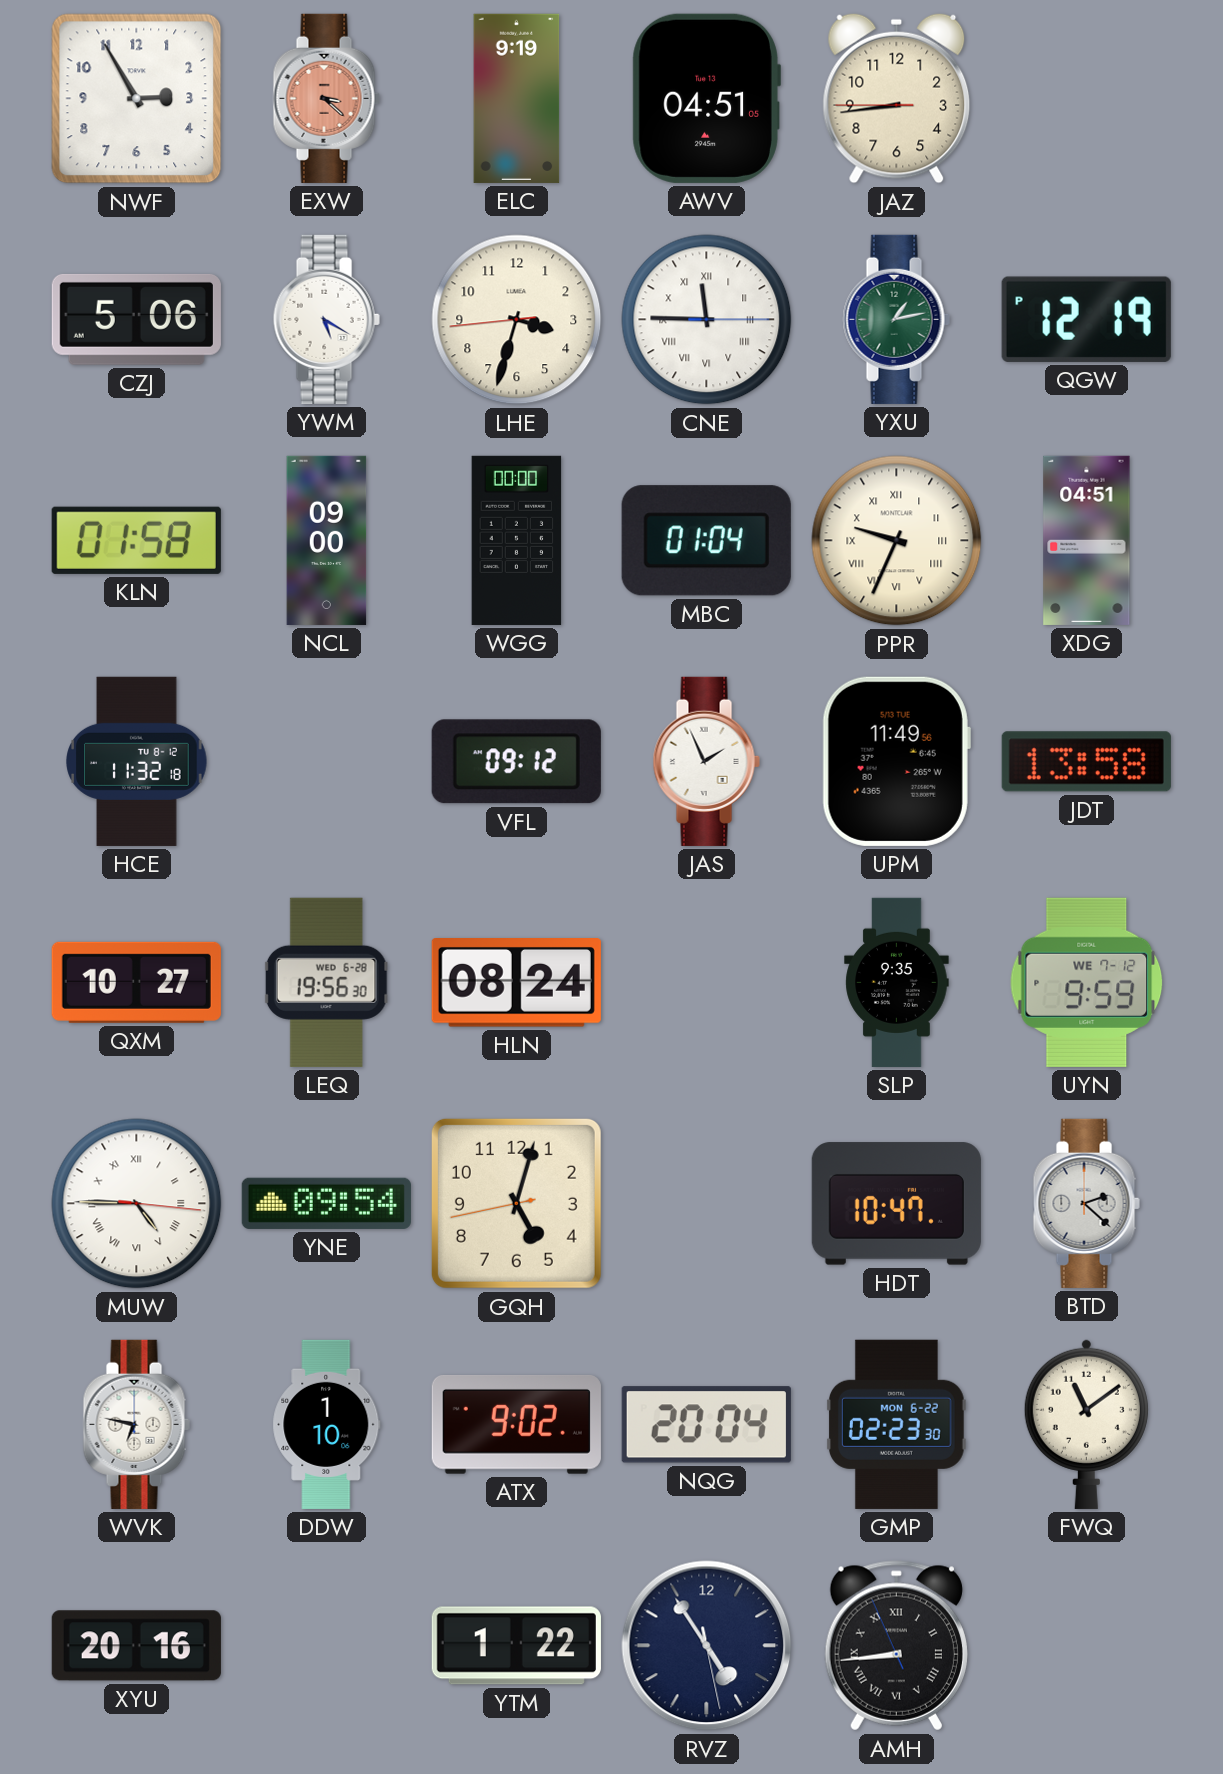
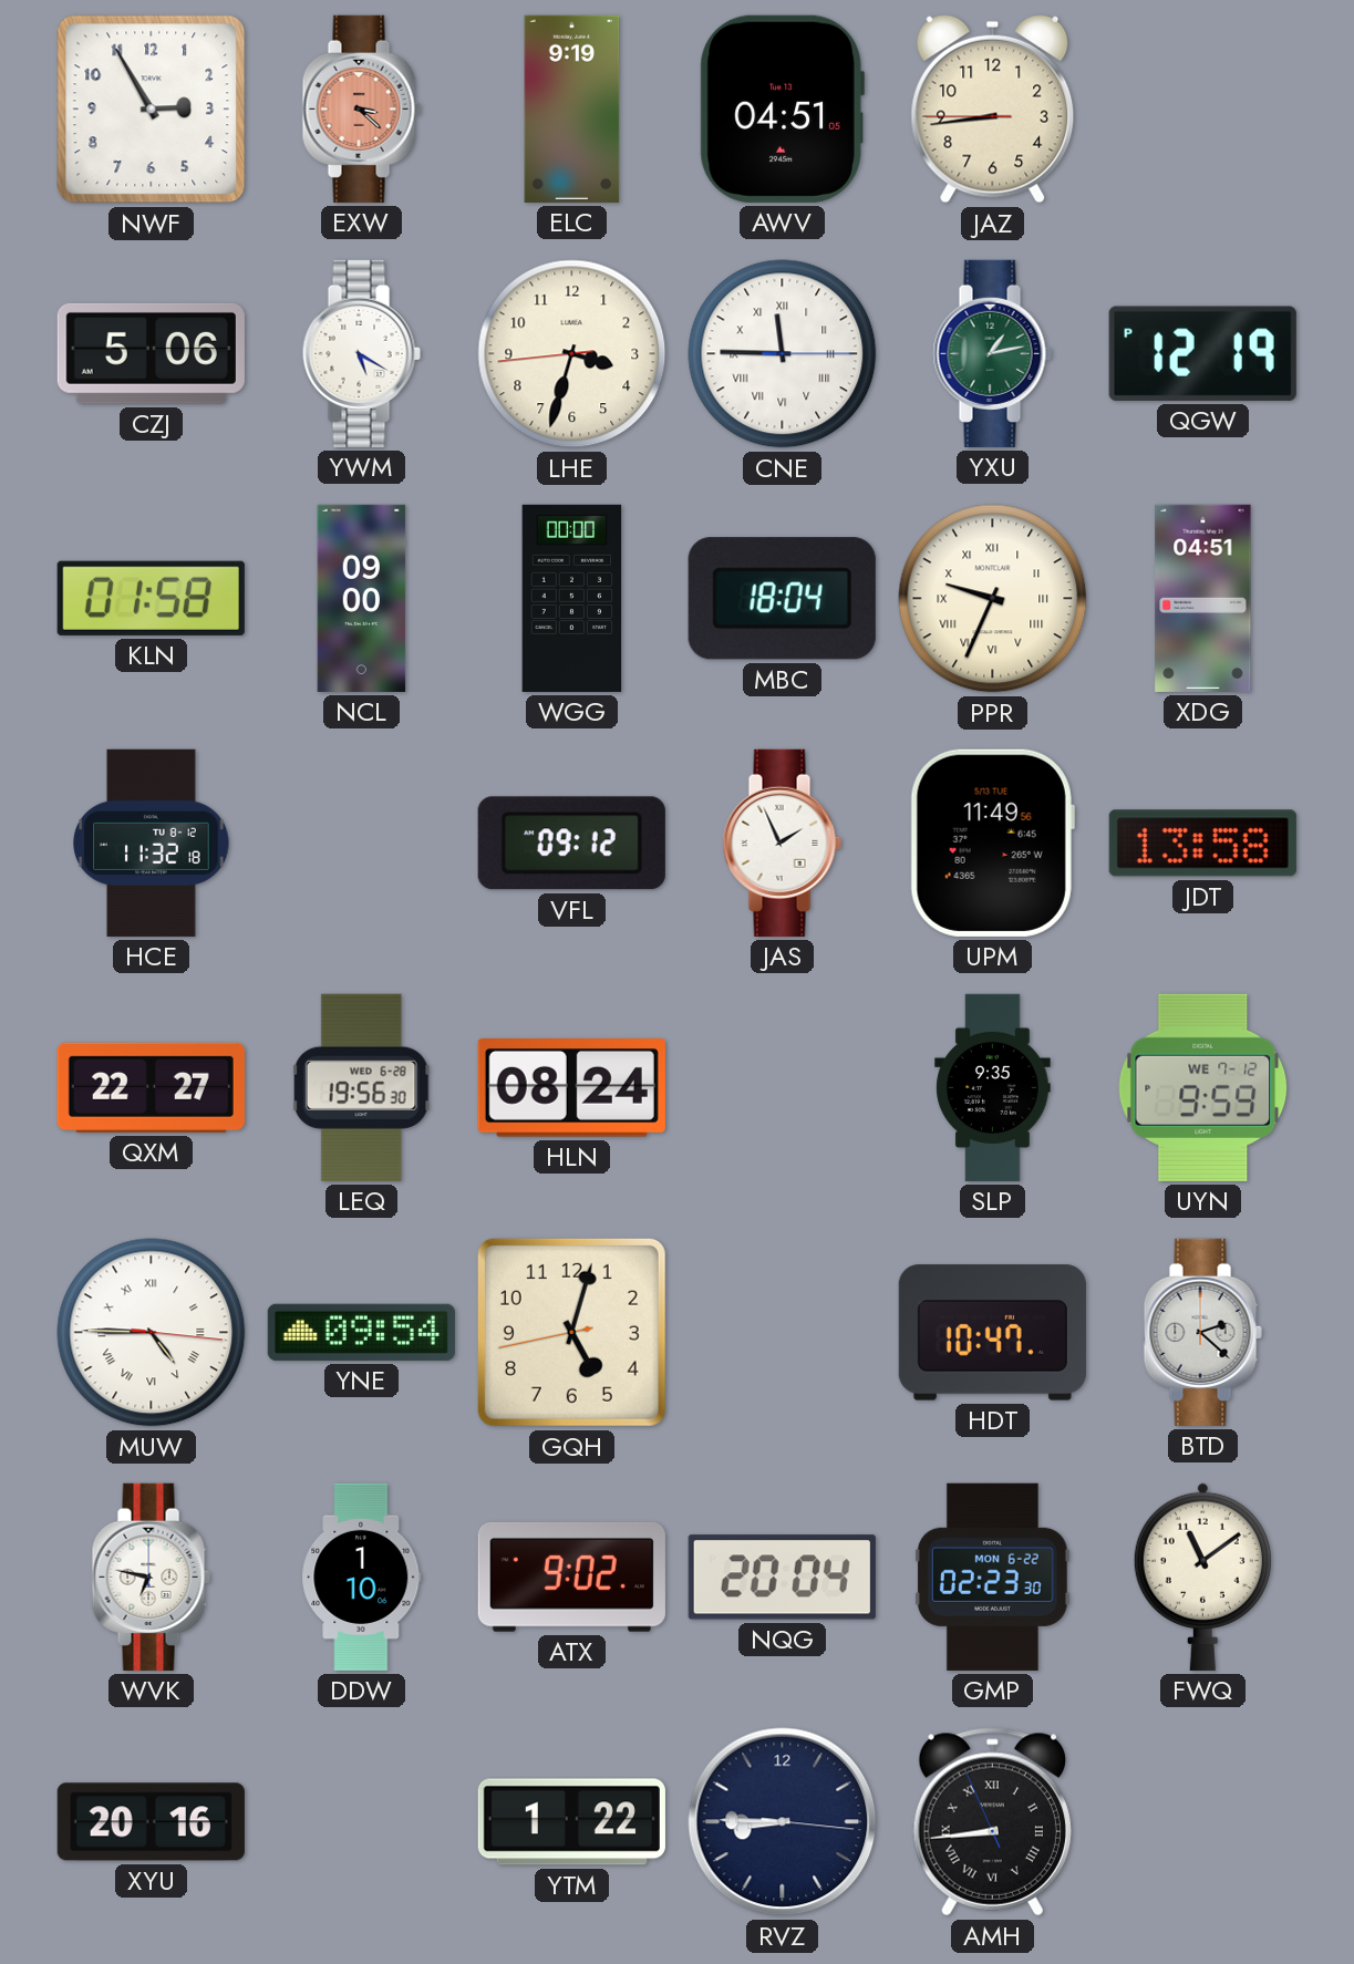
MBC: 01:04 -> 18:04 (782, 599)
QXM: 10:27 -> 22:27 (151, 1087)
RVZ: 4:54 -> 8:45 (783, 1822)
